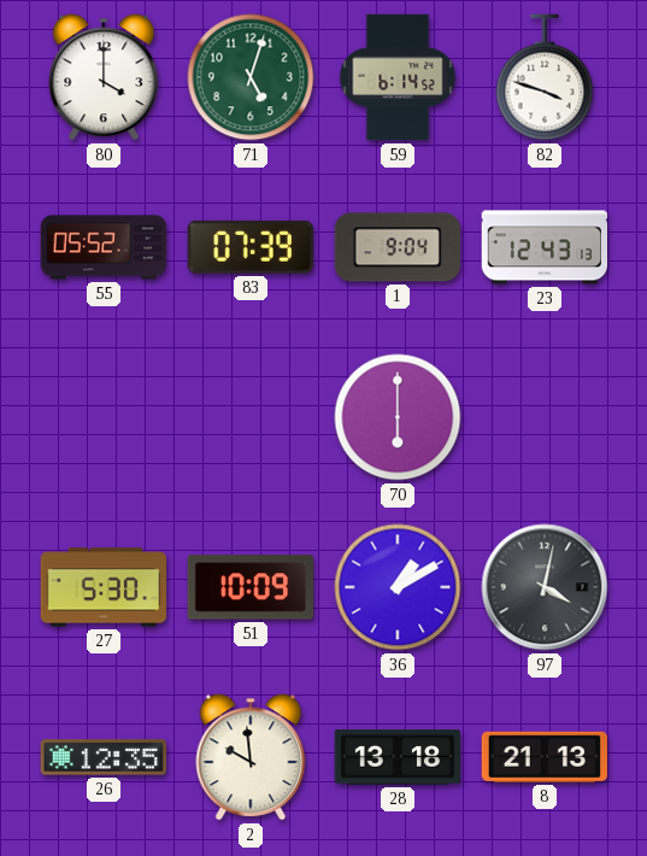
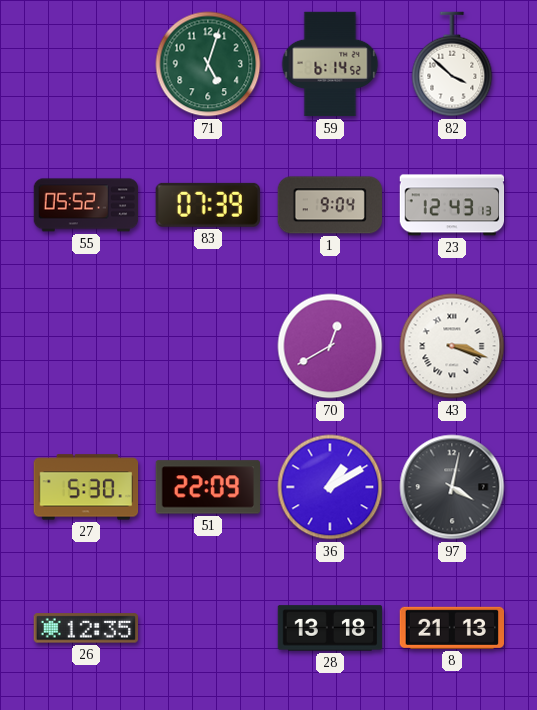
80: 4:00 -> none (104, 77)
82: 3:48 -> 3:52 (452, 64)
70: 6:00 -> 12:40 (330, 346)
43: none -> 3:18 (452, 346)
51: 10:09 -> 22:09 (207, 487)
2: 9:59 -> none (251, 757)
